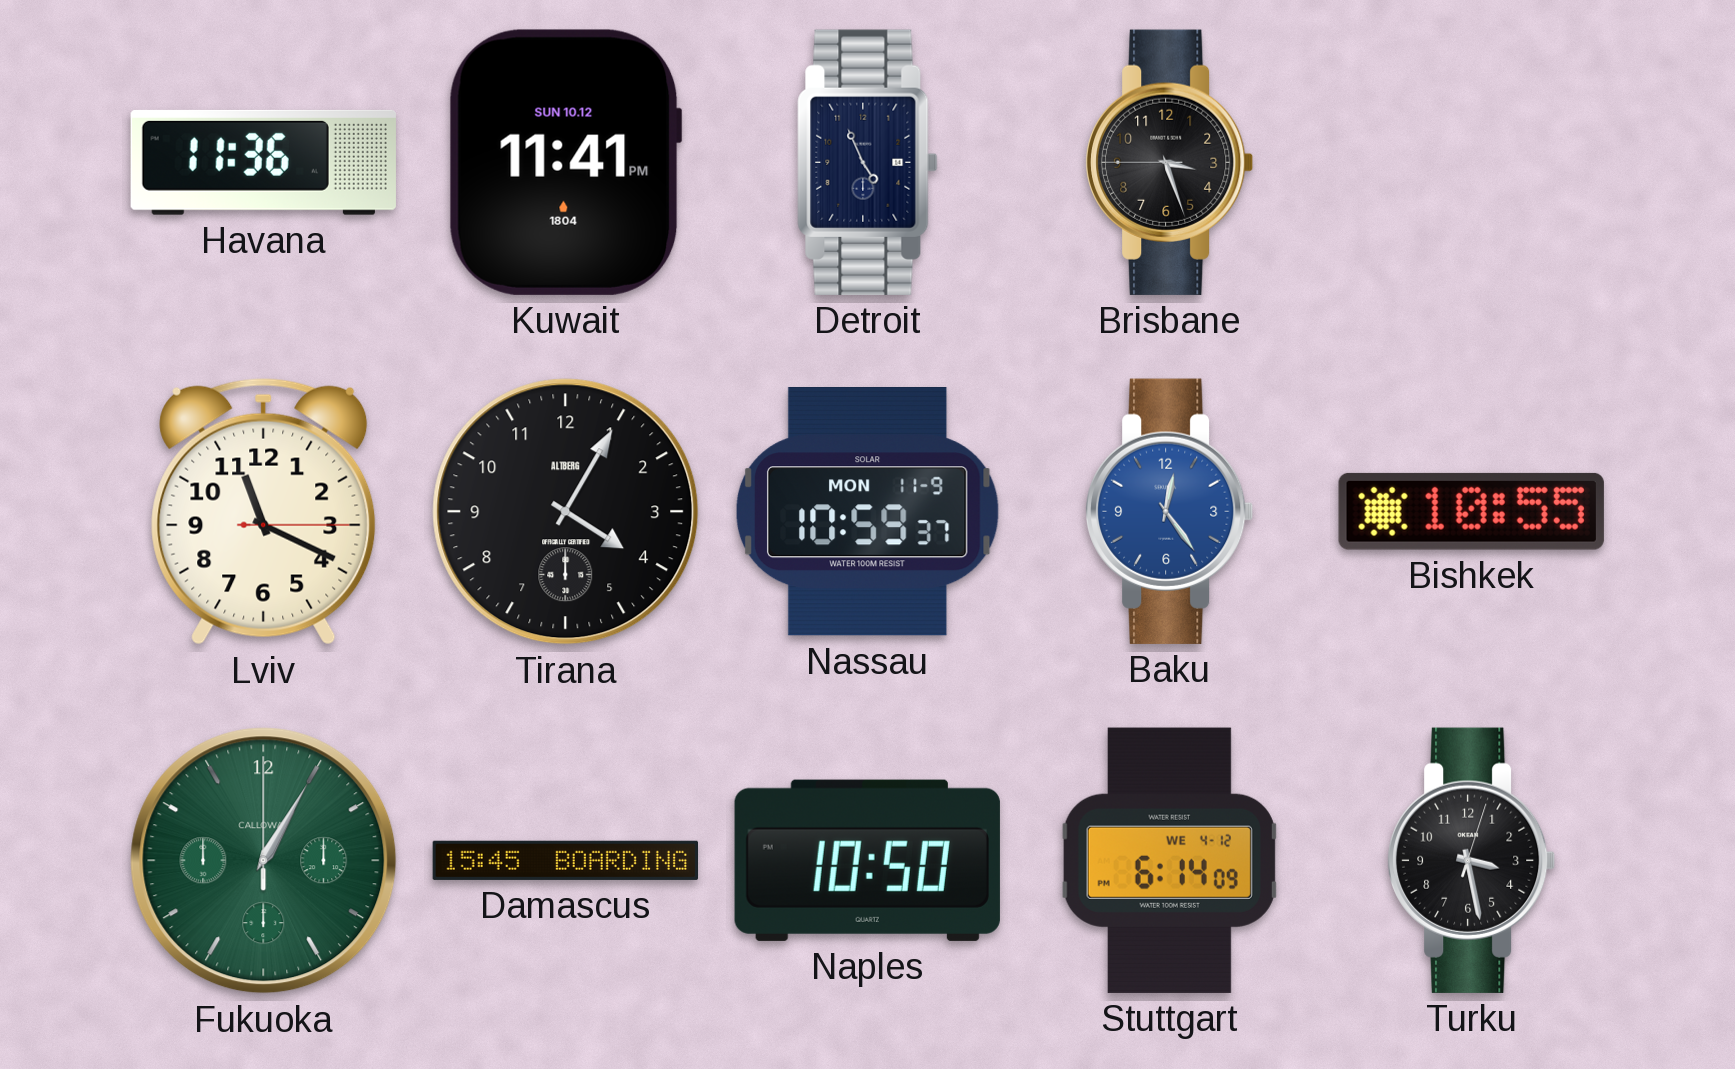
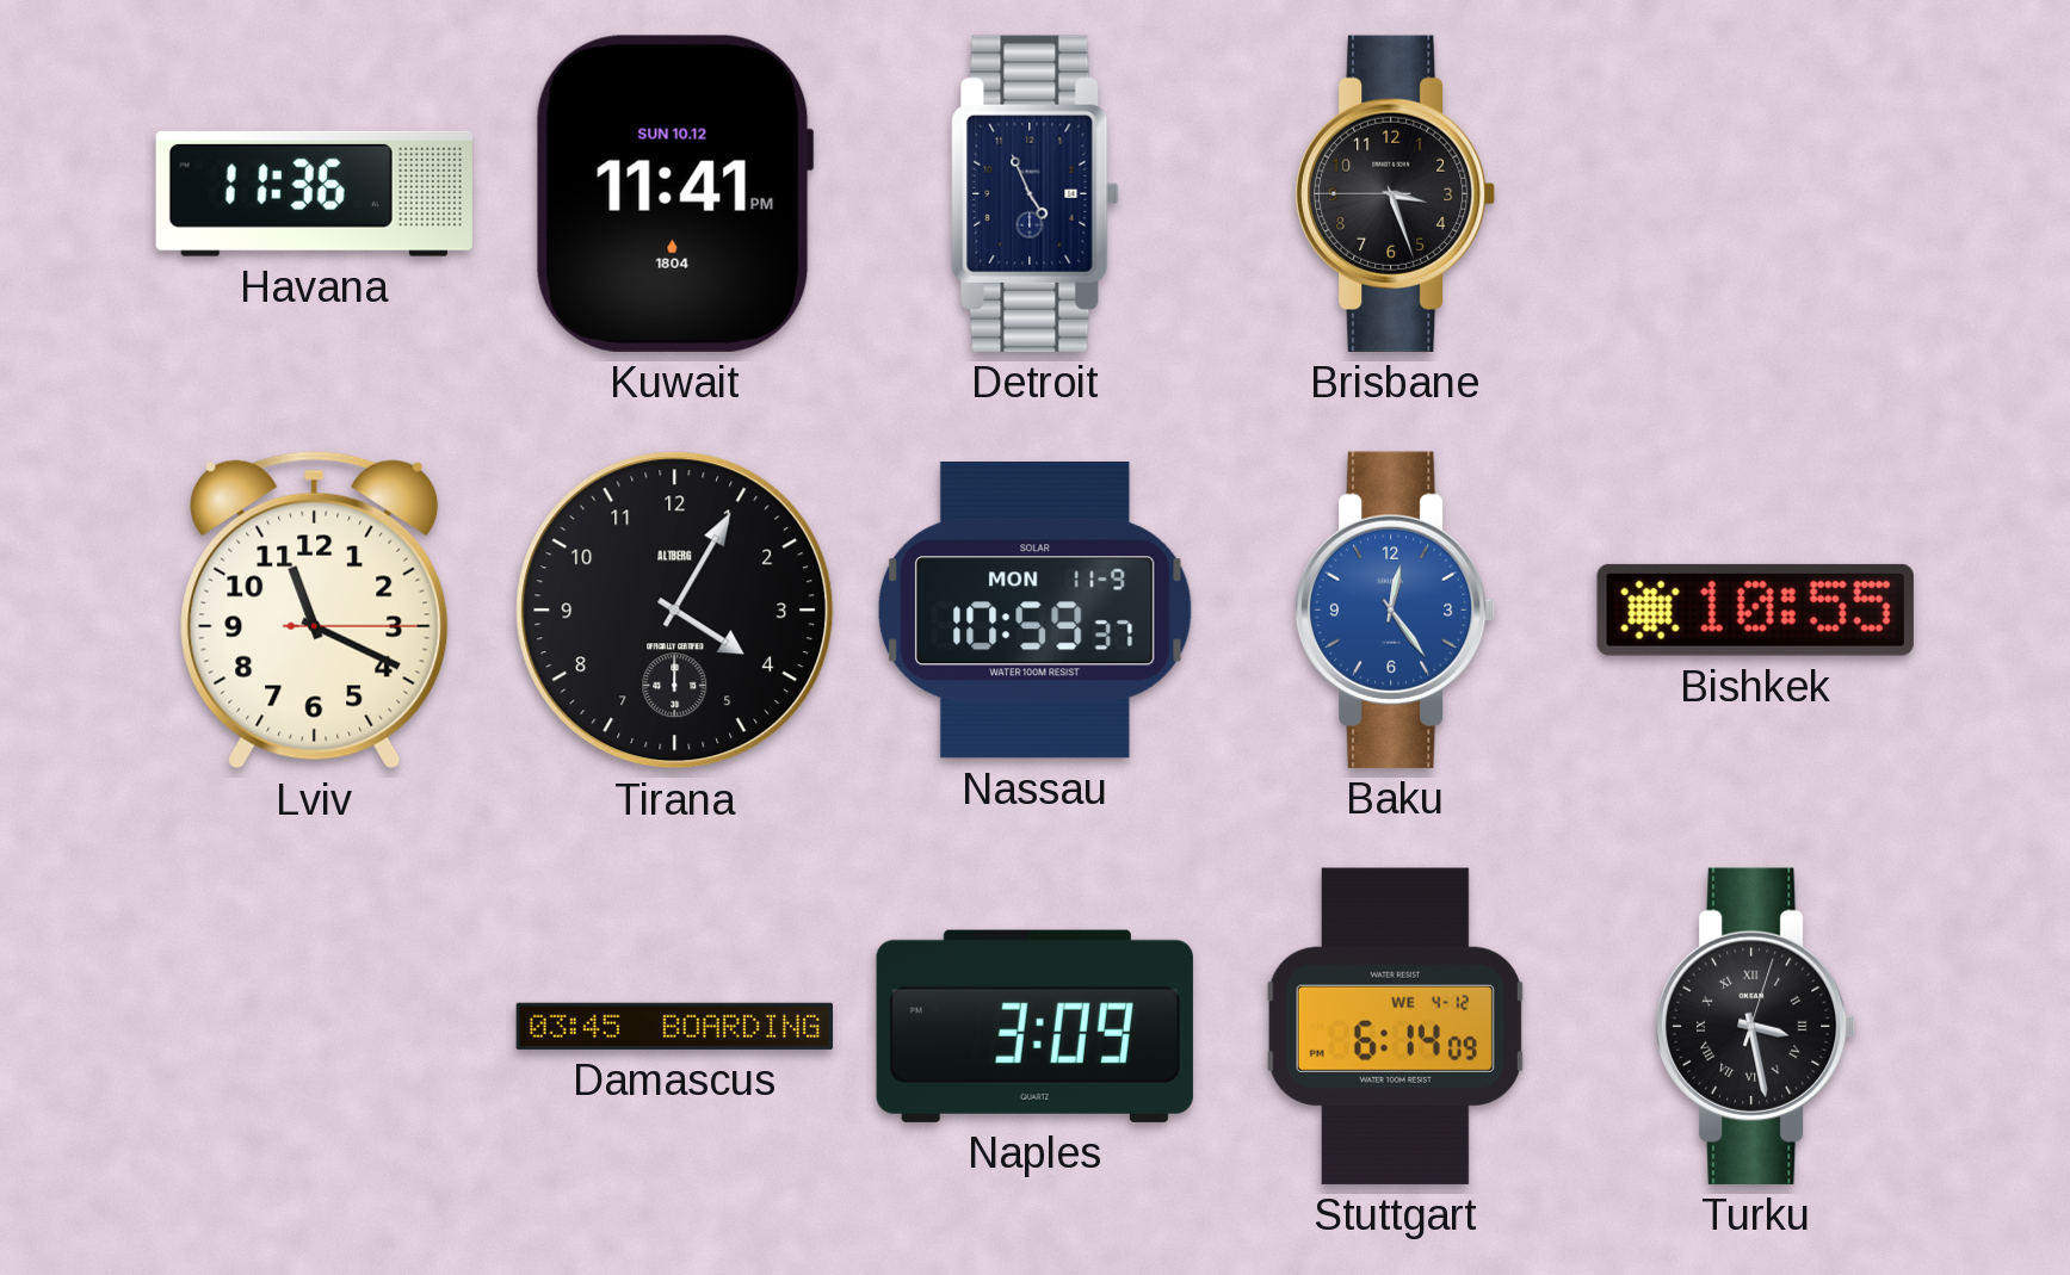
Fukuoka: 1:05 -> none (264, 861)
Damascus: 15:45 -> 03:45 (674, 1026)
Naples: 10:50 -> 3:09 (1034, 1026)
Turku numerals: Arabic -> Roman (1756, 1026)
